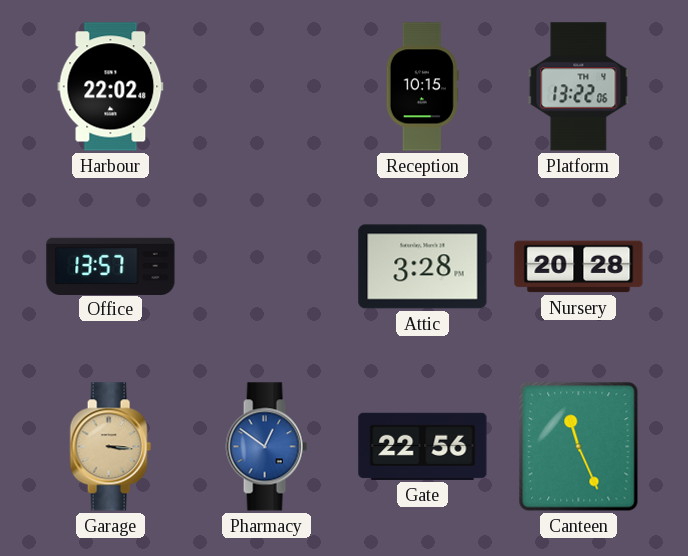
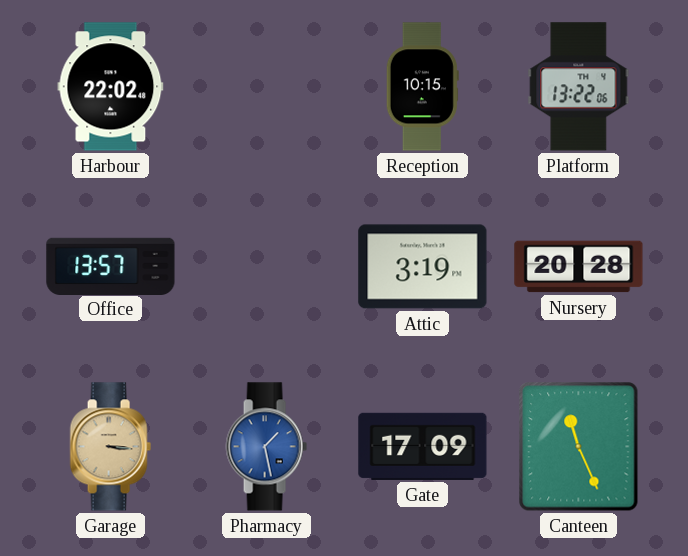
Attic: 3:28 -> 3:19 (423, 267)
Pharmacy: 12:51 -> 1:28 (266, 447)
Gate: 22:56 -> 17:09 (423, 446)
